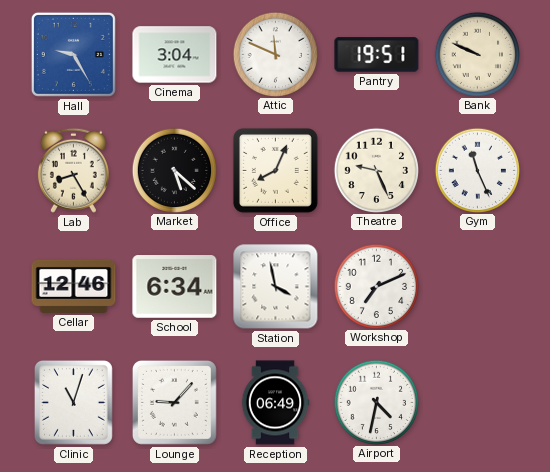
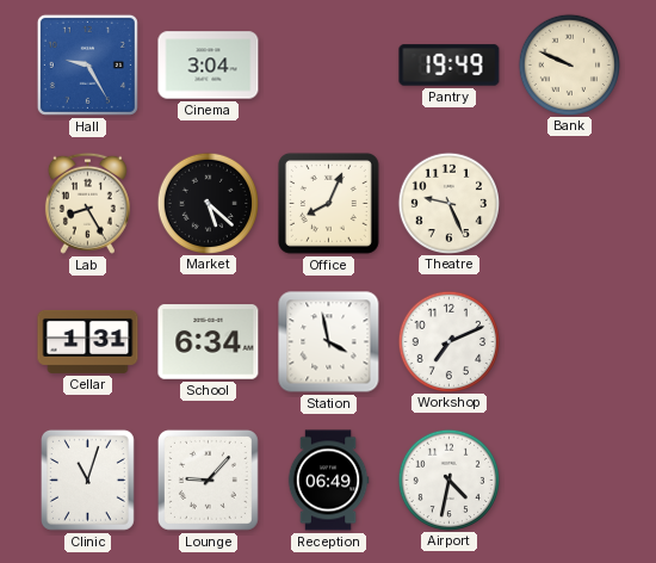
Attic: 11:49 -> none (275, 54)
Pantry: 19:51 -> 19:49 (450, 66)
Gym: 11:26 -> none (477, 170)
Cellar: 12:46 -> 1:31 (88, 341)
